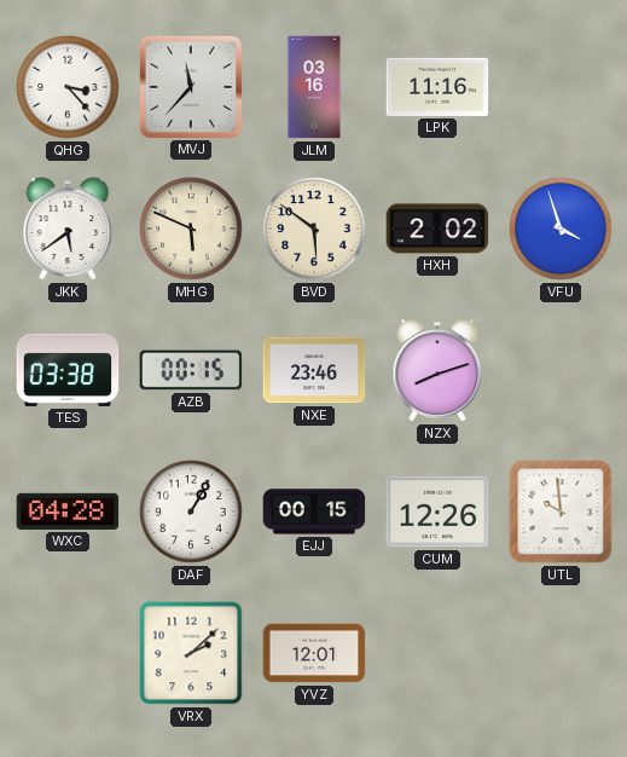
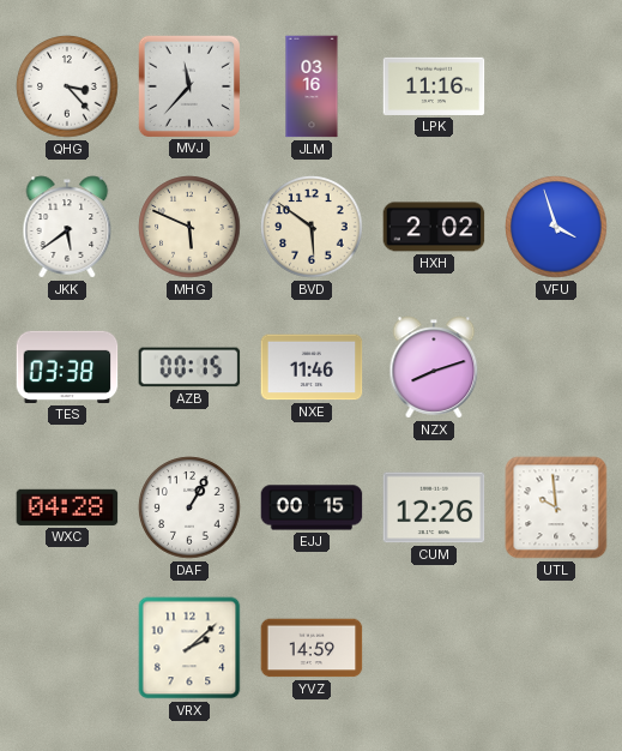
NXE: 23:46 -> 11:46 (312, 367)
YVZ: 12:01 -> 14:59 (312, 648)
